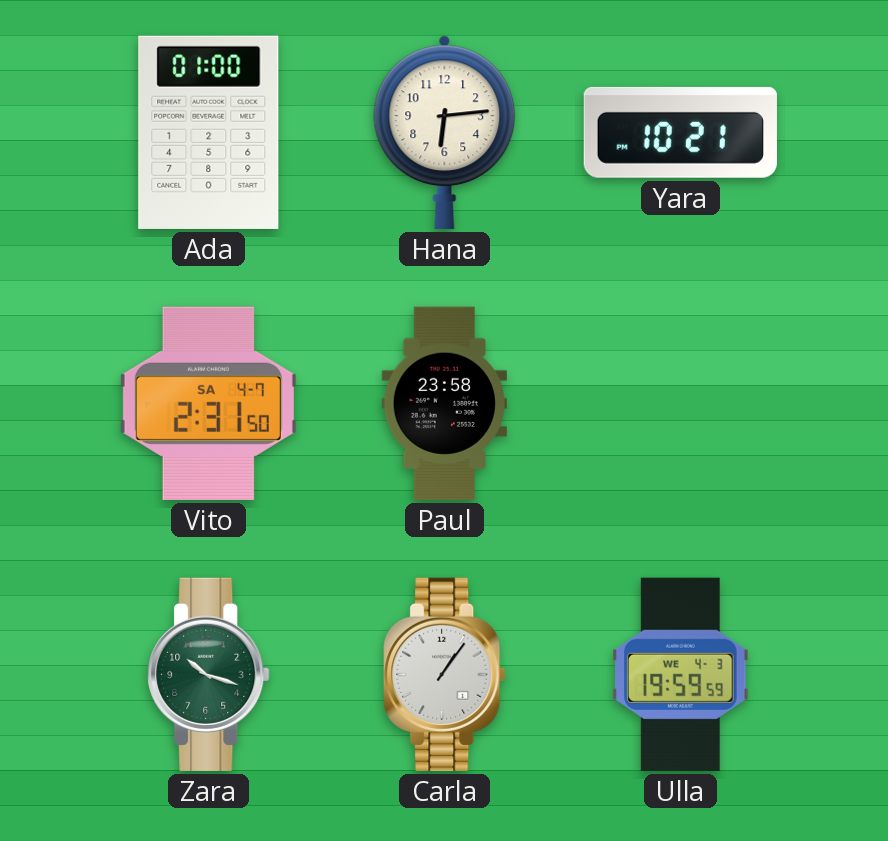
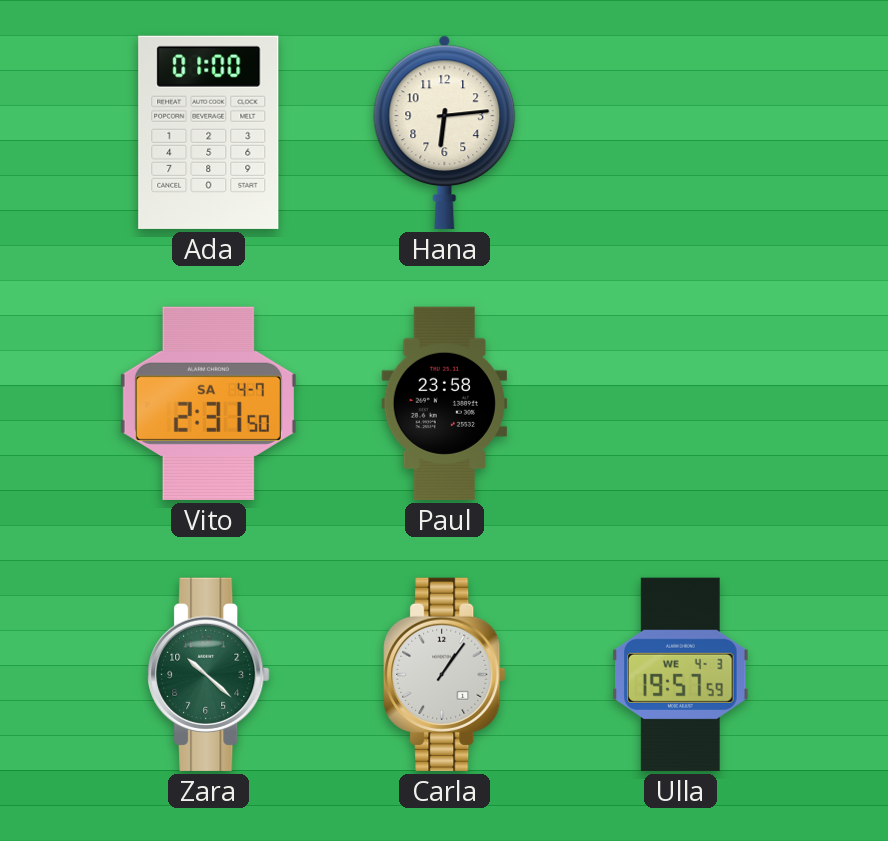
Yara: 10:21 -> none (680, 132)
Zara: 10:18 -> 10:22 (209, 674)
Ulla: 19:59 -> 19:57 (681, 674)
